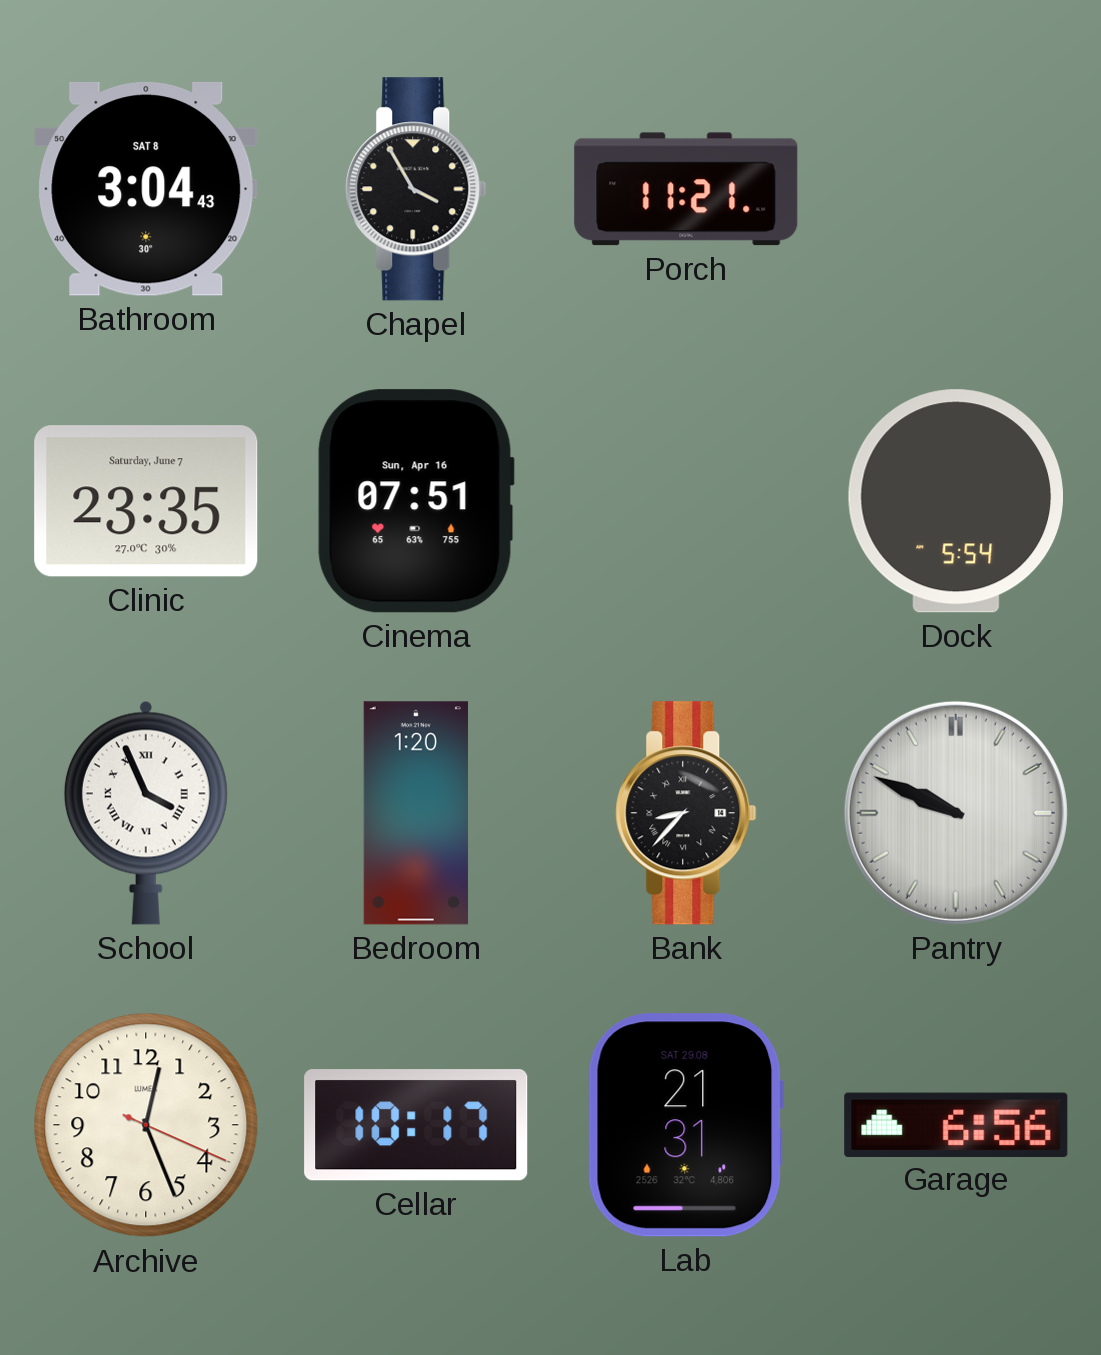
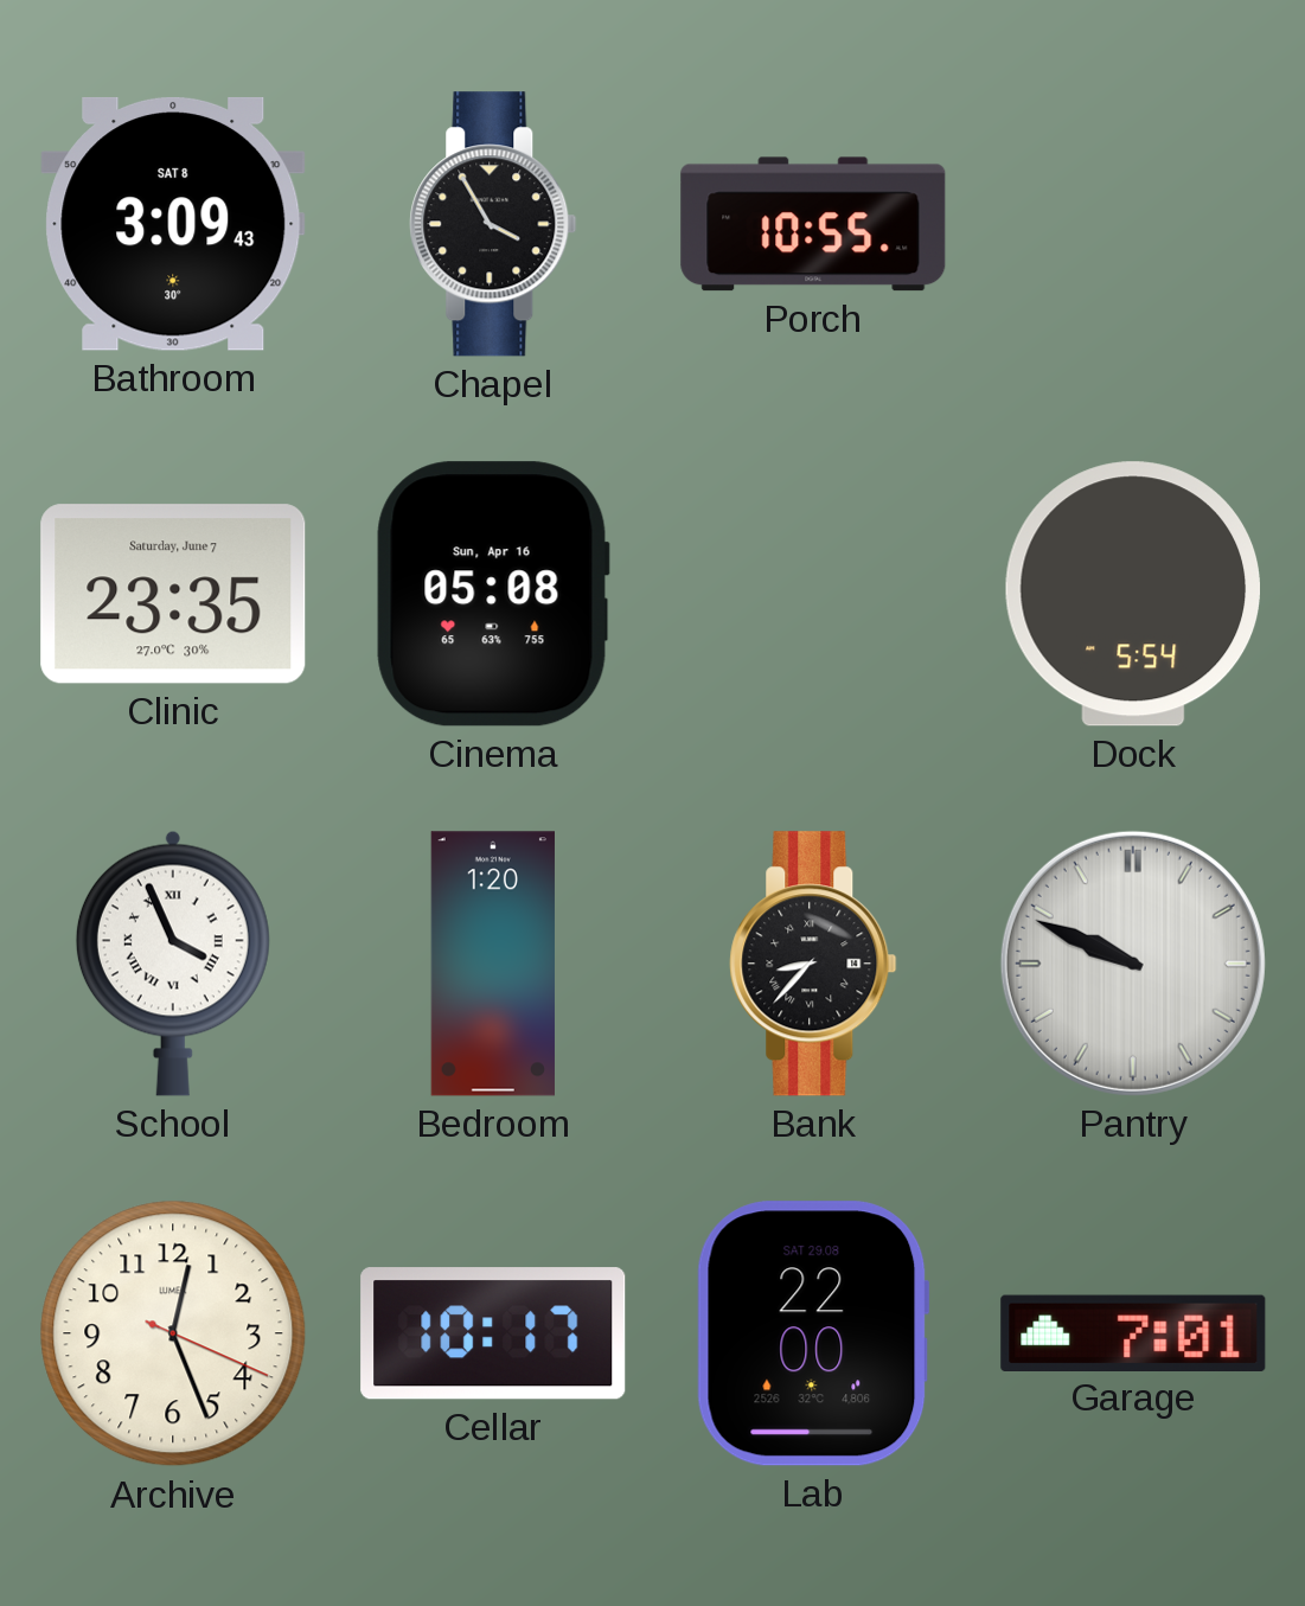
Bathroom: 3:04 -> 3:09 (173, 224)
Porch: 11:21 -> 10:55 (813, 224)
Cinema: 07:51 -> 05:08 (493, 594)
Lab: 21:31 -> 22:00 (813, 1333)
Garage: 6:56 -> 7:01 (1133, 1332)
